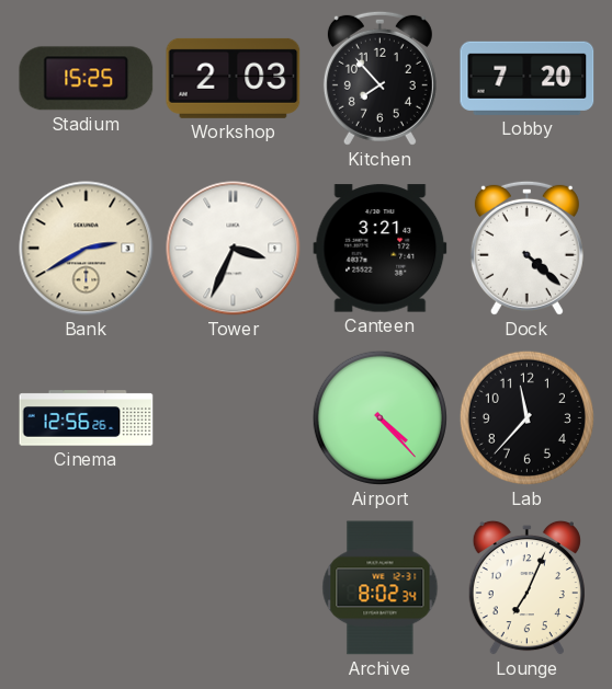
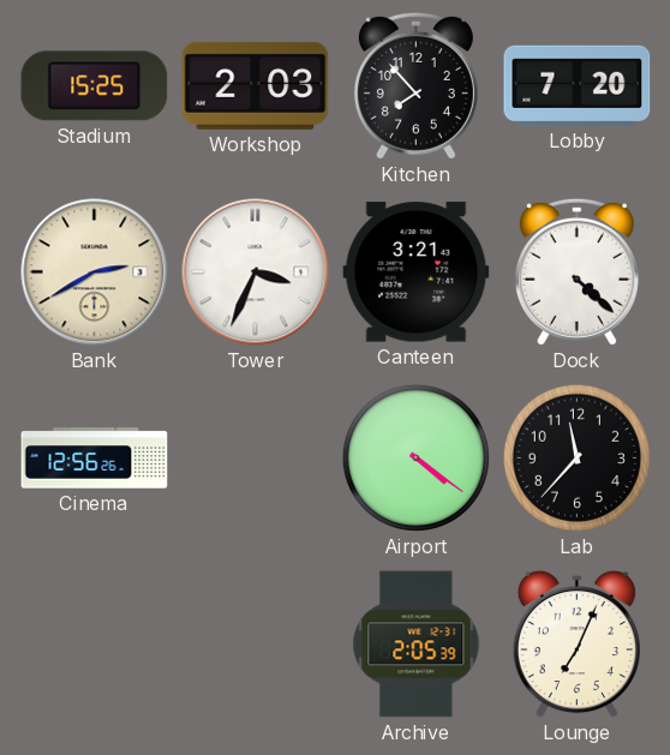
Airport: 4:23 -> 4:21 (415, 457)
Archive: 8:02 -> 2:05 (417, 645)
